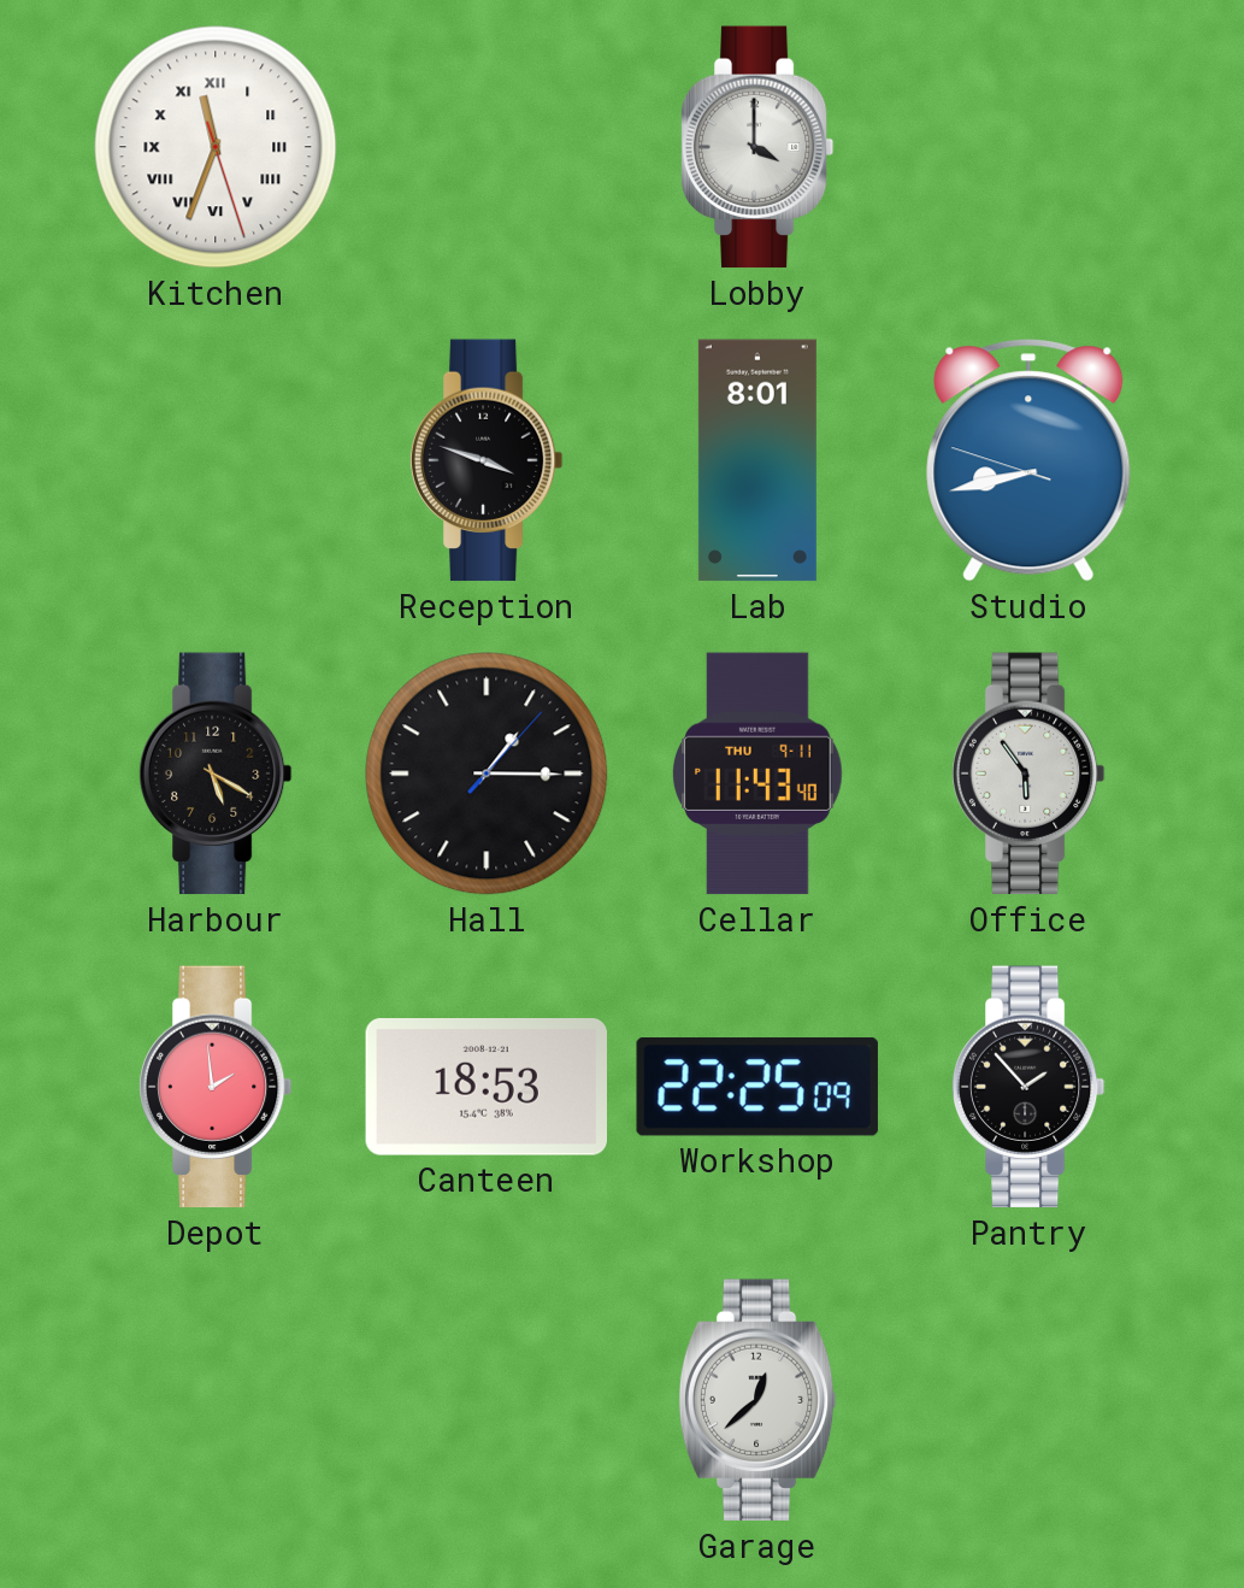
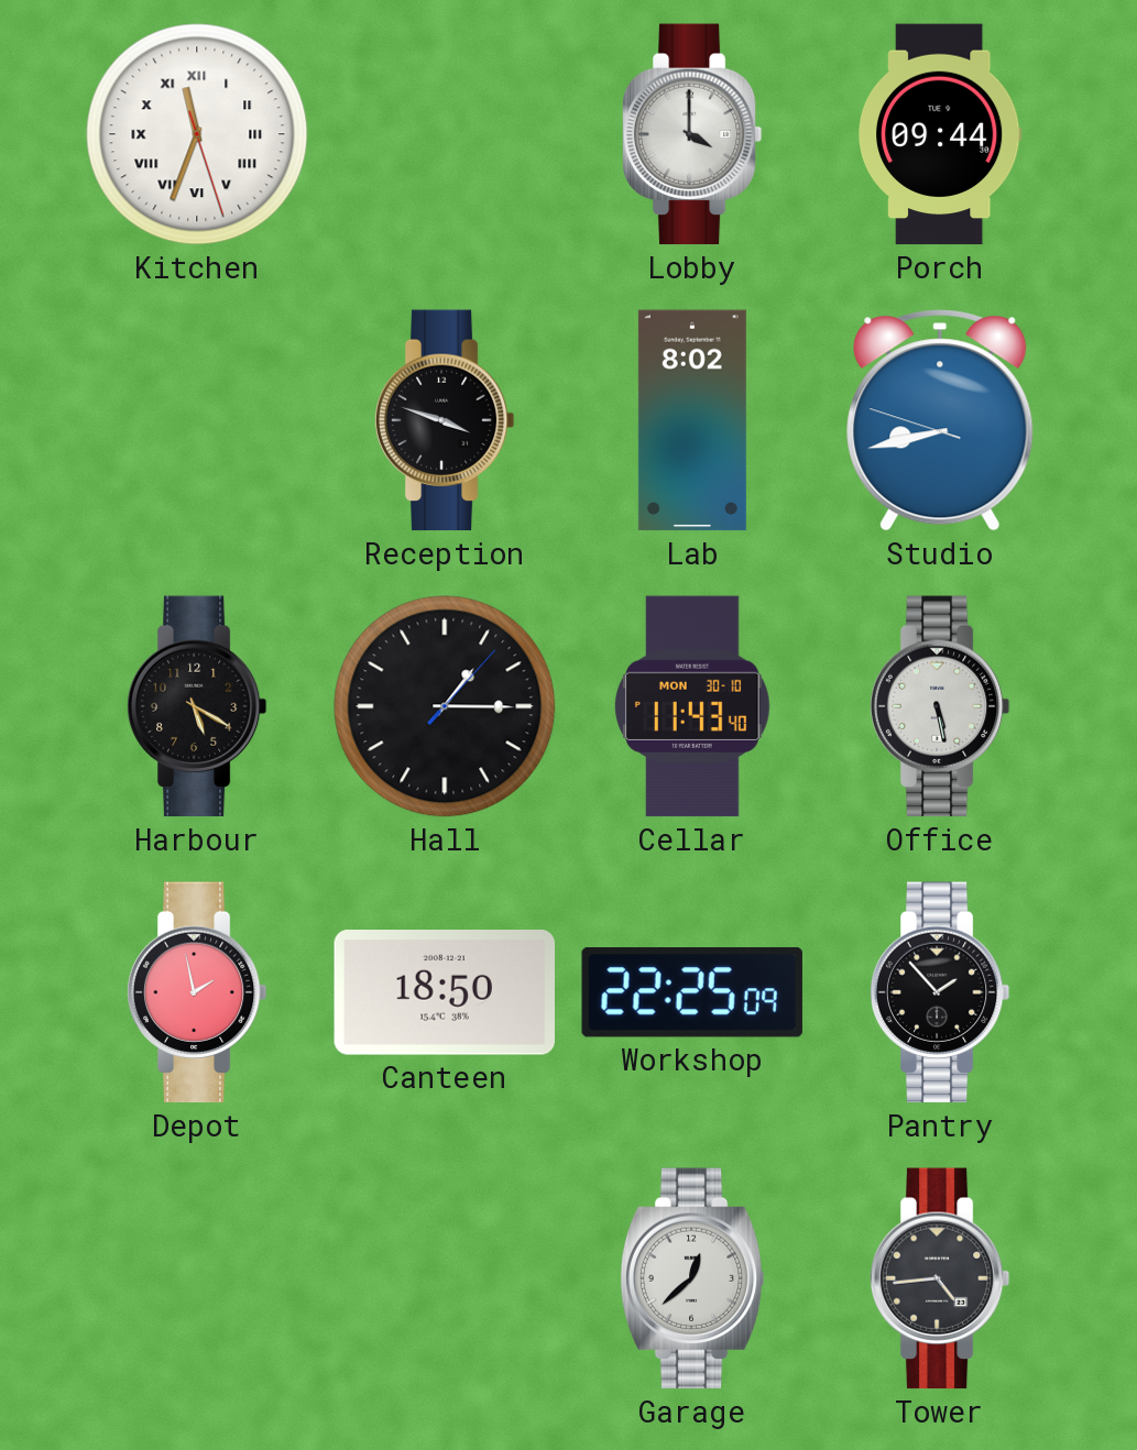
Porch: none -> 09:44 (940, 134)
Lab: 8:01 -> 8:02 (692, 420)
Cellar date: THU 9-11 -> MON 30-10 (693, 706)
Office: 5:54 -> 5:28 (940, 706)
Depot: 1:59 -> 1:58 (197, 992)
Canteen: 18:53 -> 18:50 (444, 993)
Tower: none -> 4:44 (940, 1278)
